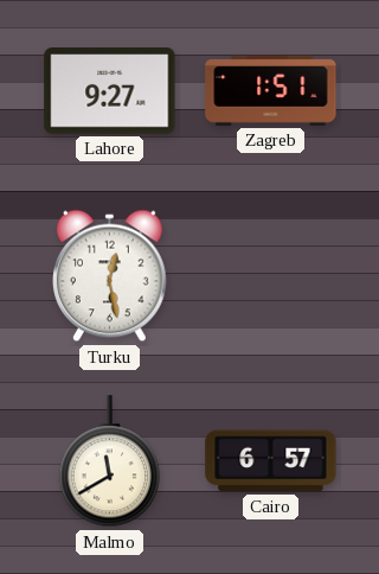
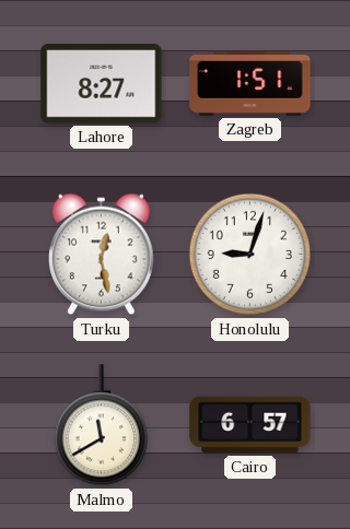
Lahore: 9:27 -> 8:27 (102, 84)
Honolulu: none -> 9:03 (250, 255)
